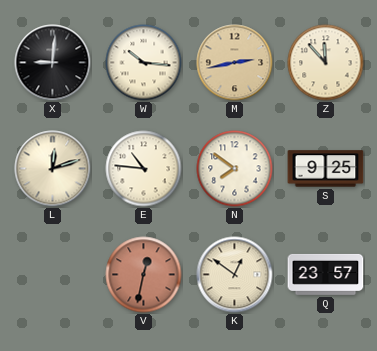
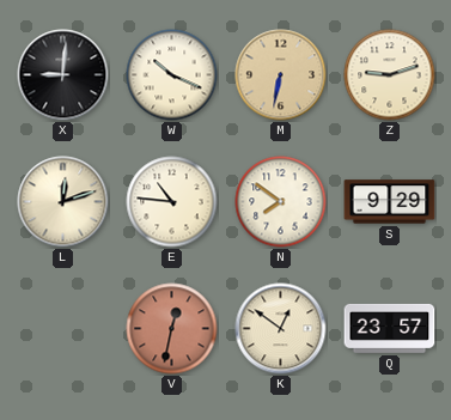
W: 10:16 -> 10:19 (172, 75)
M: 2:43 -> 6:32 (281, 75)
Z: 11:53 -> 9:12 (390, 75)
S: 9:25 -> 9:29 (390, 202)
